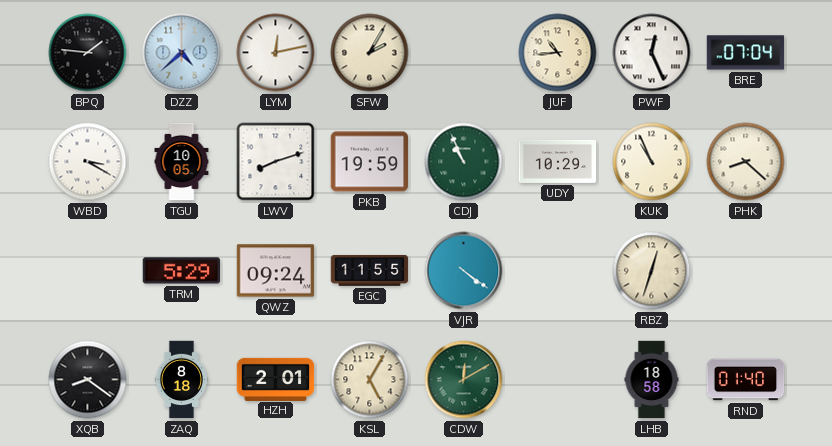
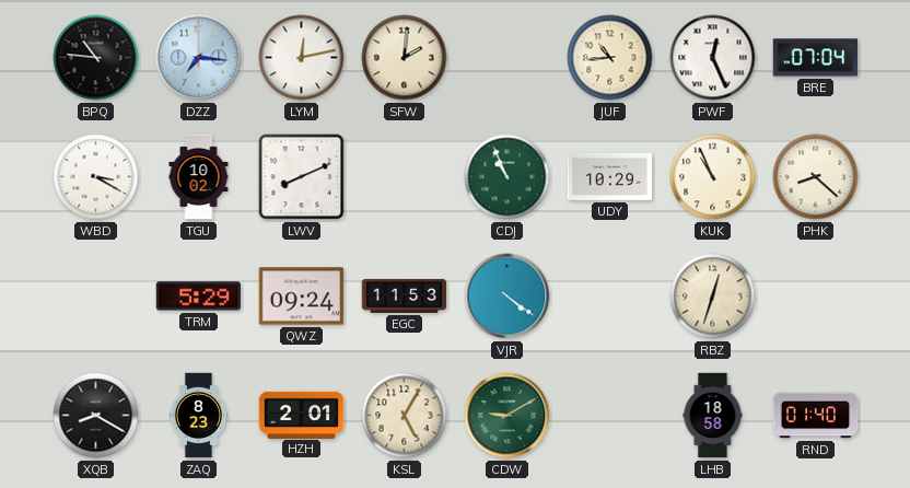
BPQ: 1:46 -> 10:46 (96, 58)
DZZ: 4:38 -> 7:16 (199, 58)
SFW: 2:05 -> 2:01 (405, 58)
TGU: 10:05 -> 10:02 (199, 177)
LWV: 8:12 -> 8:11 (302, 177)
PKB: 19:59 -> none (370, 162)
EGC: 11:55 -> 11:53 (405, 295)
XQB: 8:21 -> 8:20 (96, 416)
ZAQ: 8:18 -> 8:23 (198, 416)
CDW: 12:10 -> 9:10 (507, 416)
